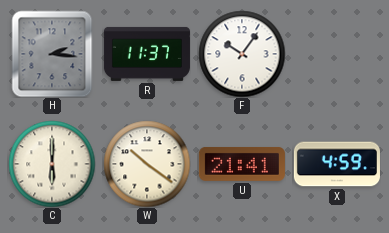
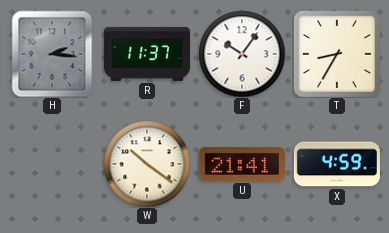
T: none -> 8:35 (337, 54)
C: 6:00 -> none (52, 164)
